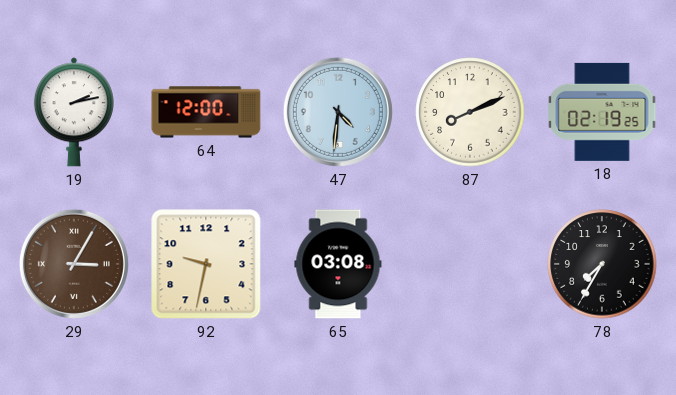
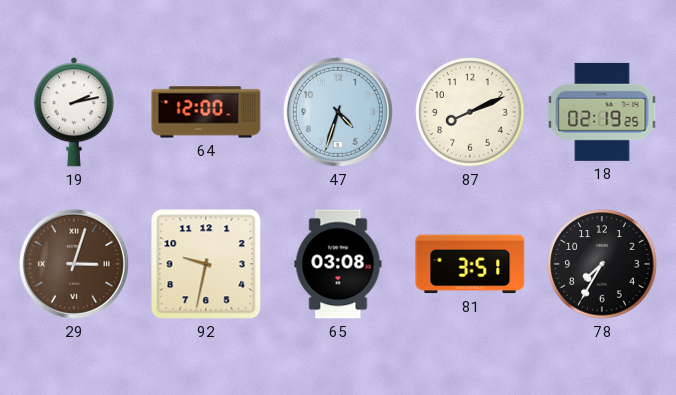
47: 4:31 -> 4:33 (338, 112)
29: 3:05 -> 3:03 (74, 264)
81: none -> 3:51 (470, 264)
